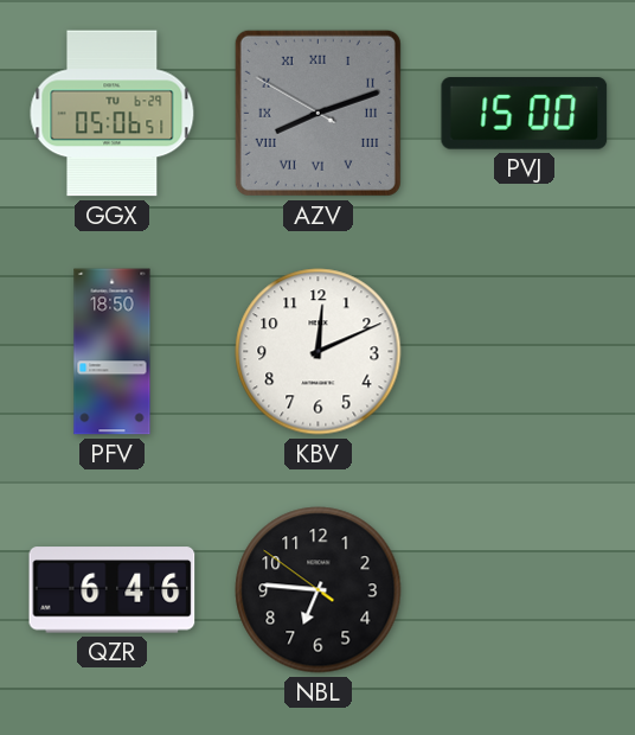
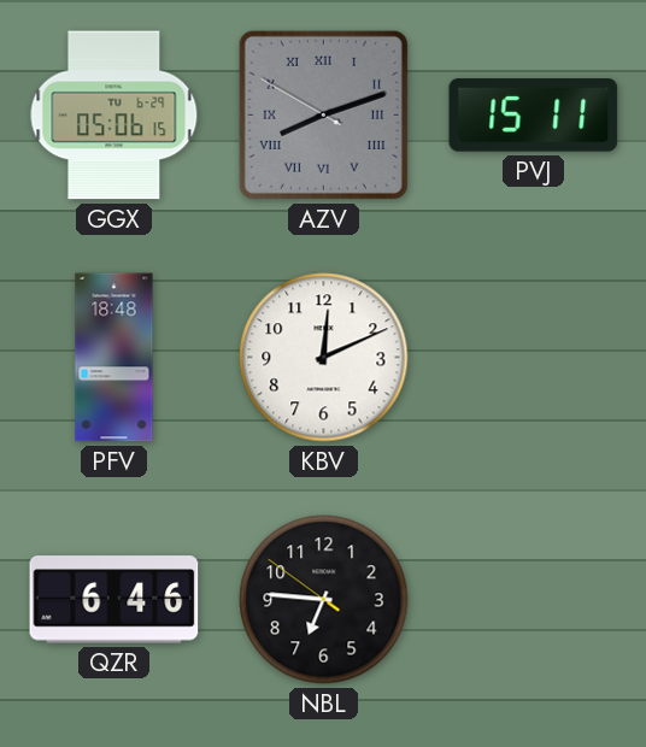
GGX: 05:06:51 -> 05:06:15 (114, 116)
PVJ: 15:00 -> 15:11 (534, 116)
PFV: 18:50 -> 18:48 (114, 358)
